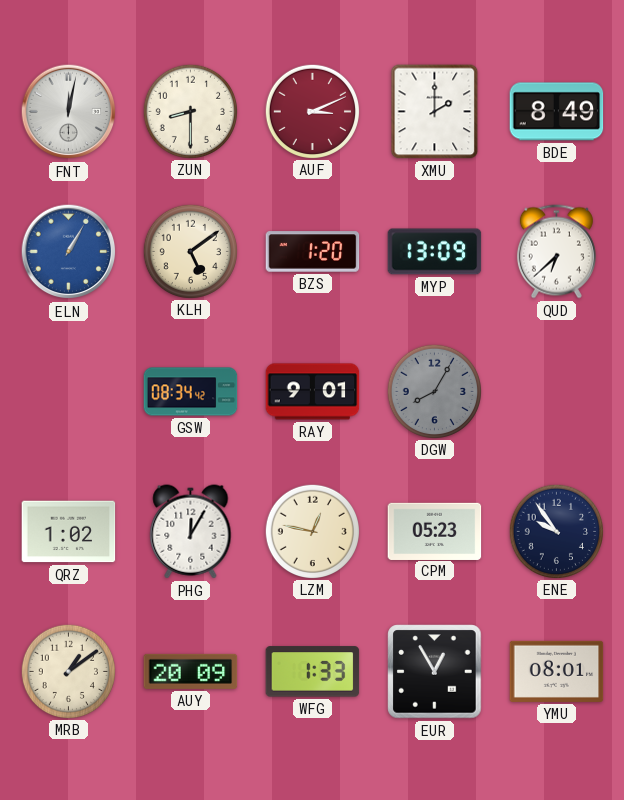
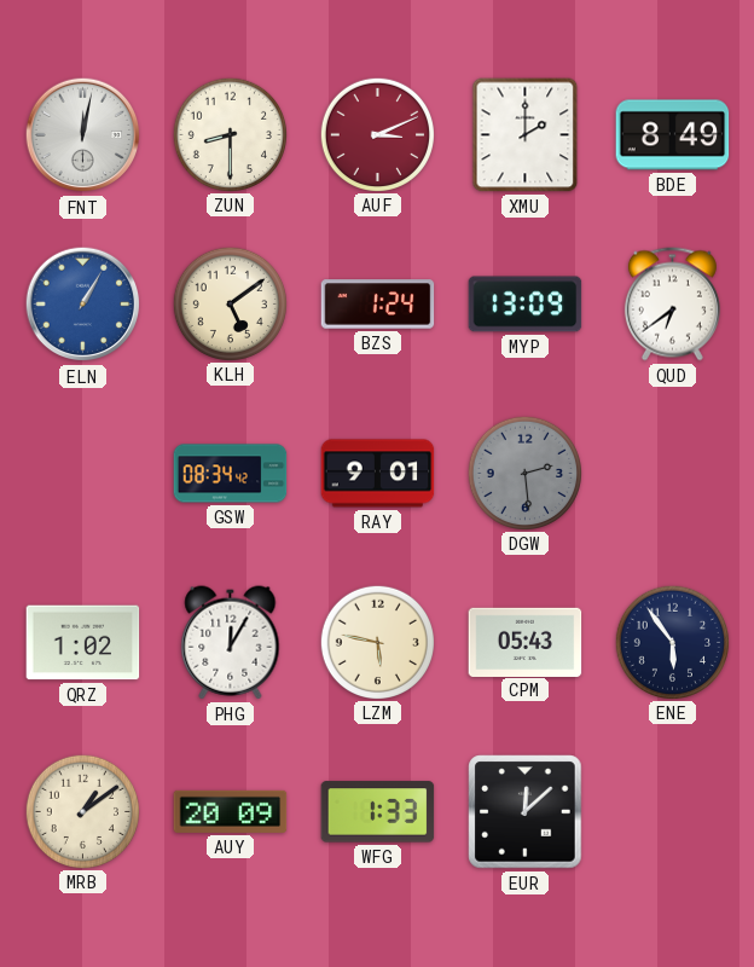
BZS: 1:20 -> 1:24 (378, 305)
QUD: 6:38 -> 6:39 (672, 305)
DGW: 8:05 -> 2:29 (524, 473)
LZM: 12:47 -> 5:47 (377, 642)
CPM: 05:23 -> 05:43 (526, 642)
ENE: 9:54 -> 5:54 (672, 642)
EUR: 12:55 -> 12:08 (526, 812)
YMU: 08:01 -> none (557, 671)
